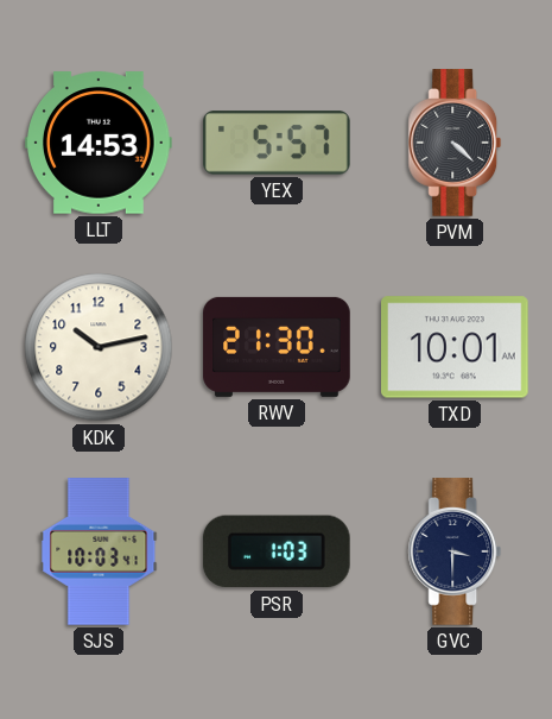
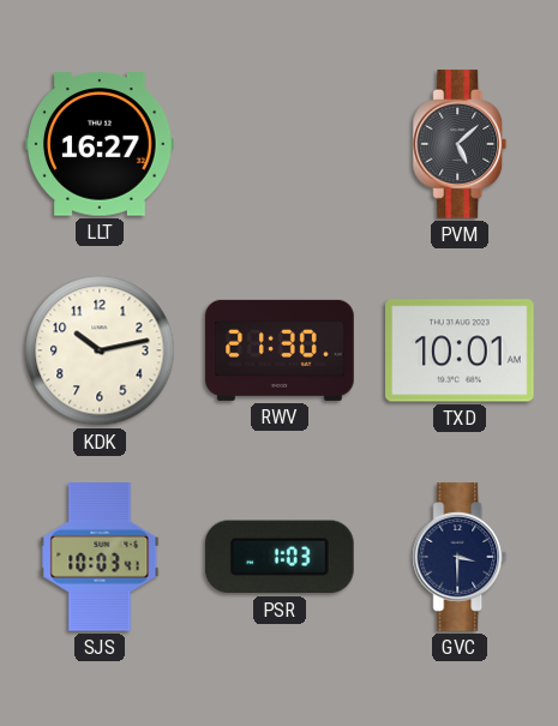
LLT: 14:53 -> 16:27 (100, 144)
YEX: 5:57 -> none (278, 143)
PVM: 4:22 -> 5:08 (460, 144)
